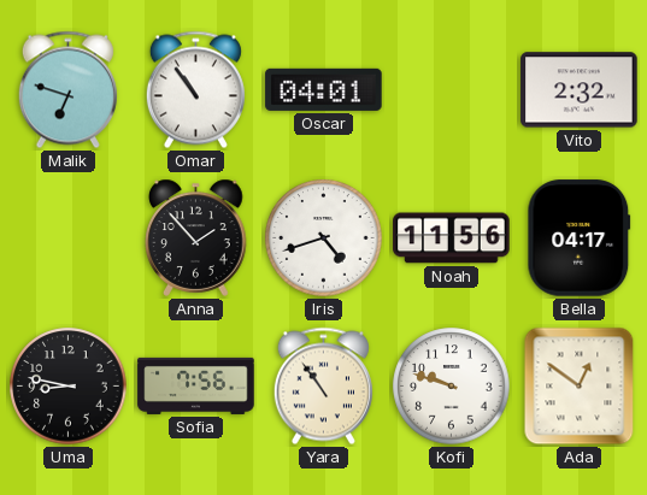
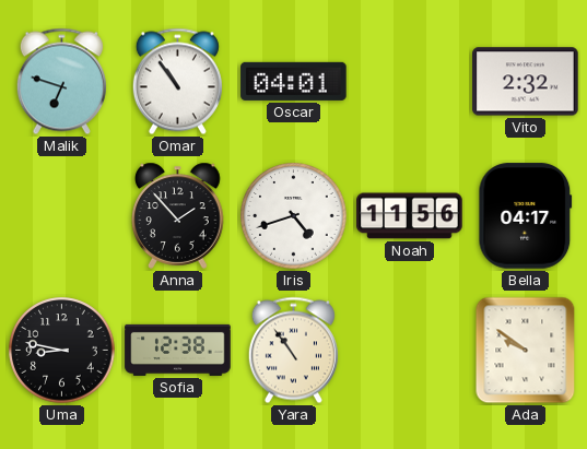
Sofia: 7:56 -> 12:38 (178, 350)
Kofi: 9:48 -> none (452, 387)
Ada: 12:51 -> 9:51 (526, 351)
